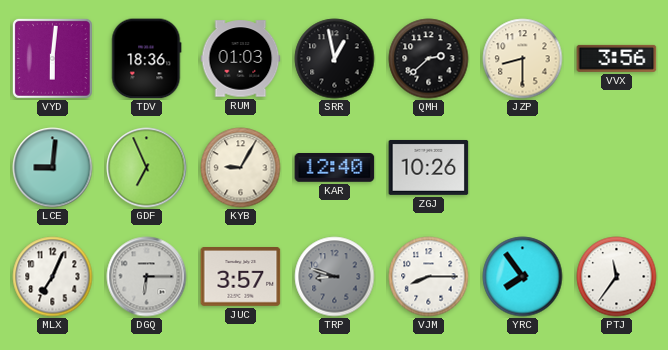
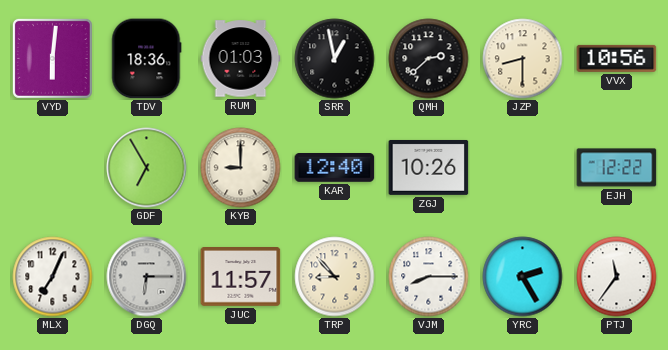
VVX: 3:56 -> 10:56 (617, 58)
LCE: 9:01 -> none (53, 168)
GDF: 6:56 -> 6:55 (147, 168)
KYB: 9:05 -> 9:00 (241, 168)
EJH: none -> 12:22 (617, 168)
JUC: 3:57 -> 11:57 (241, 277)
TRP: 8:48 -> 8:53 (335, 277)
TRP dial: grey -> cream (335, 277)
YRC: 7:54 -> 2:25 (523, 277)
